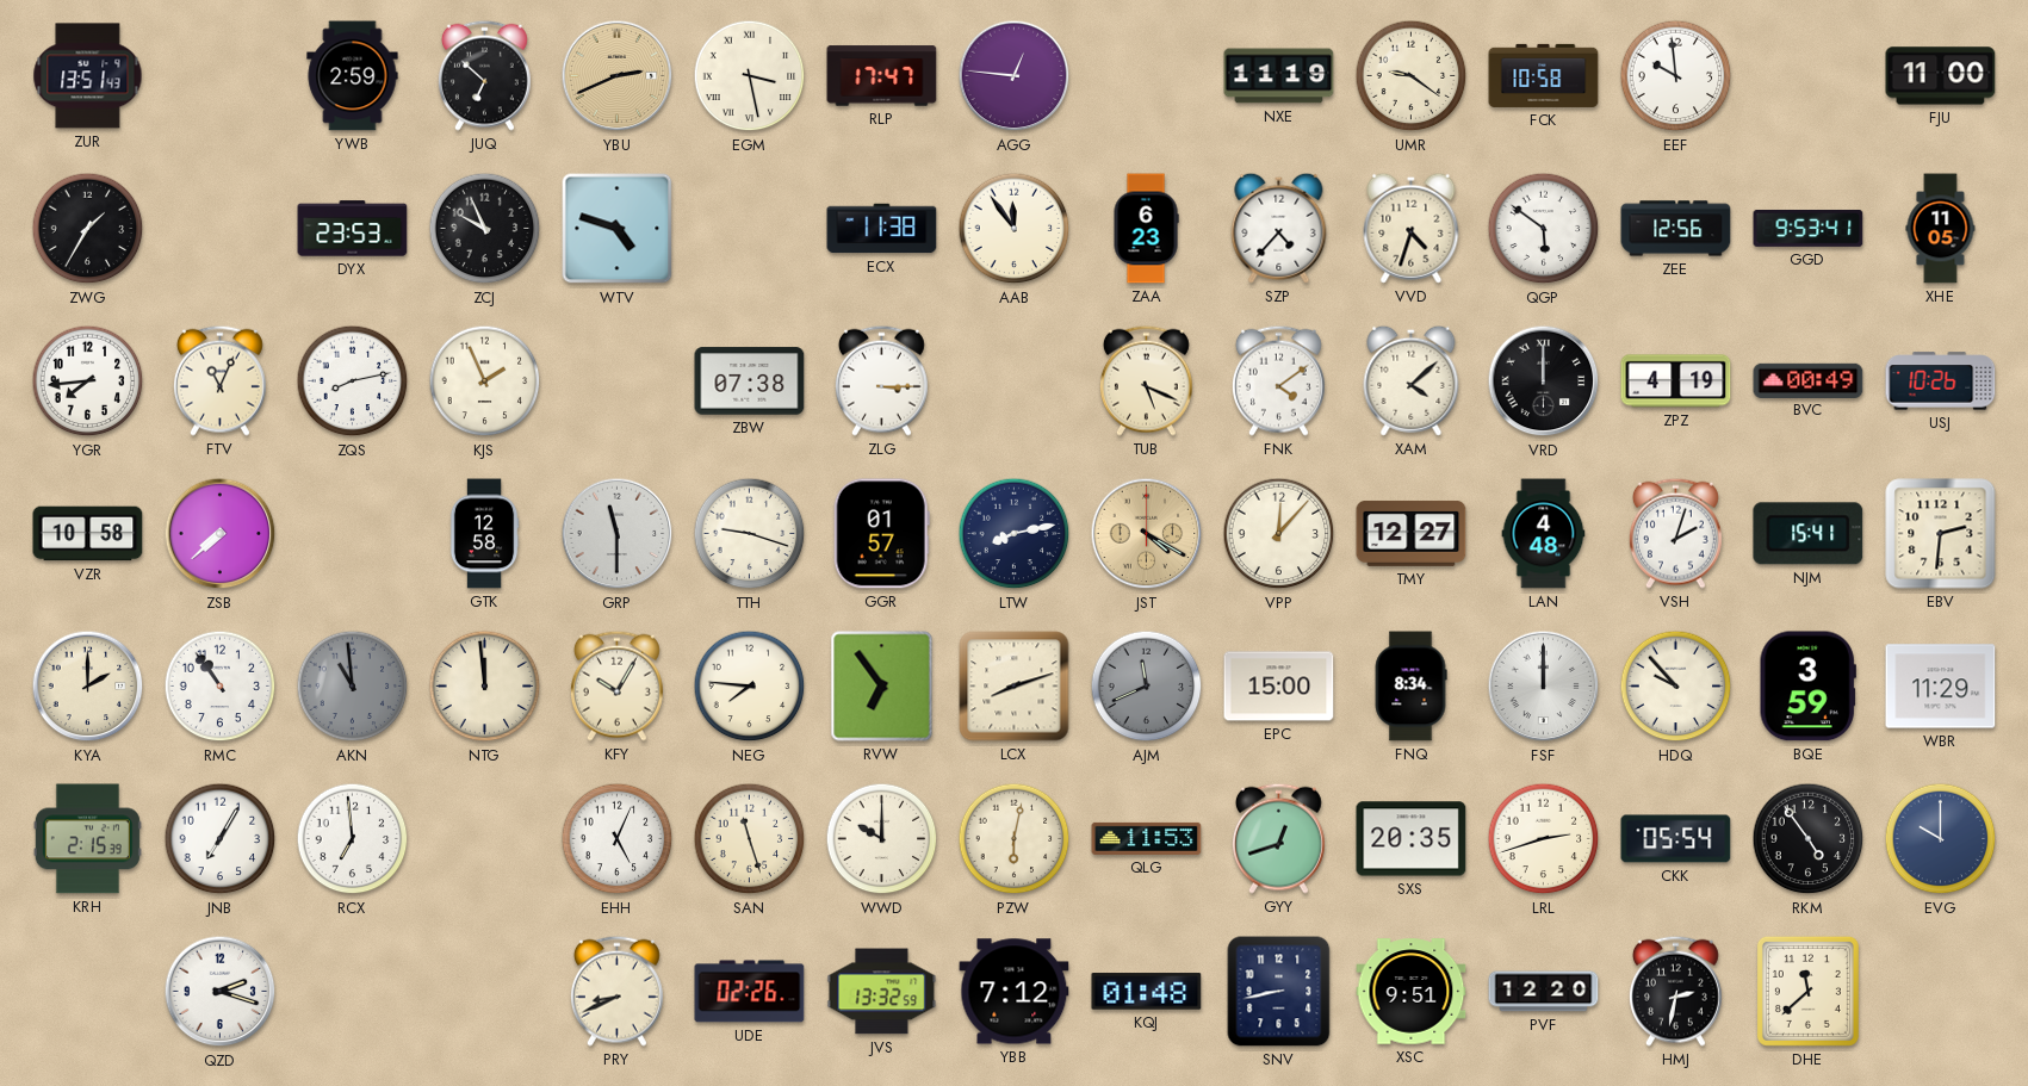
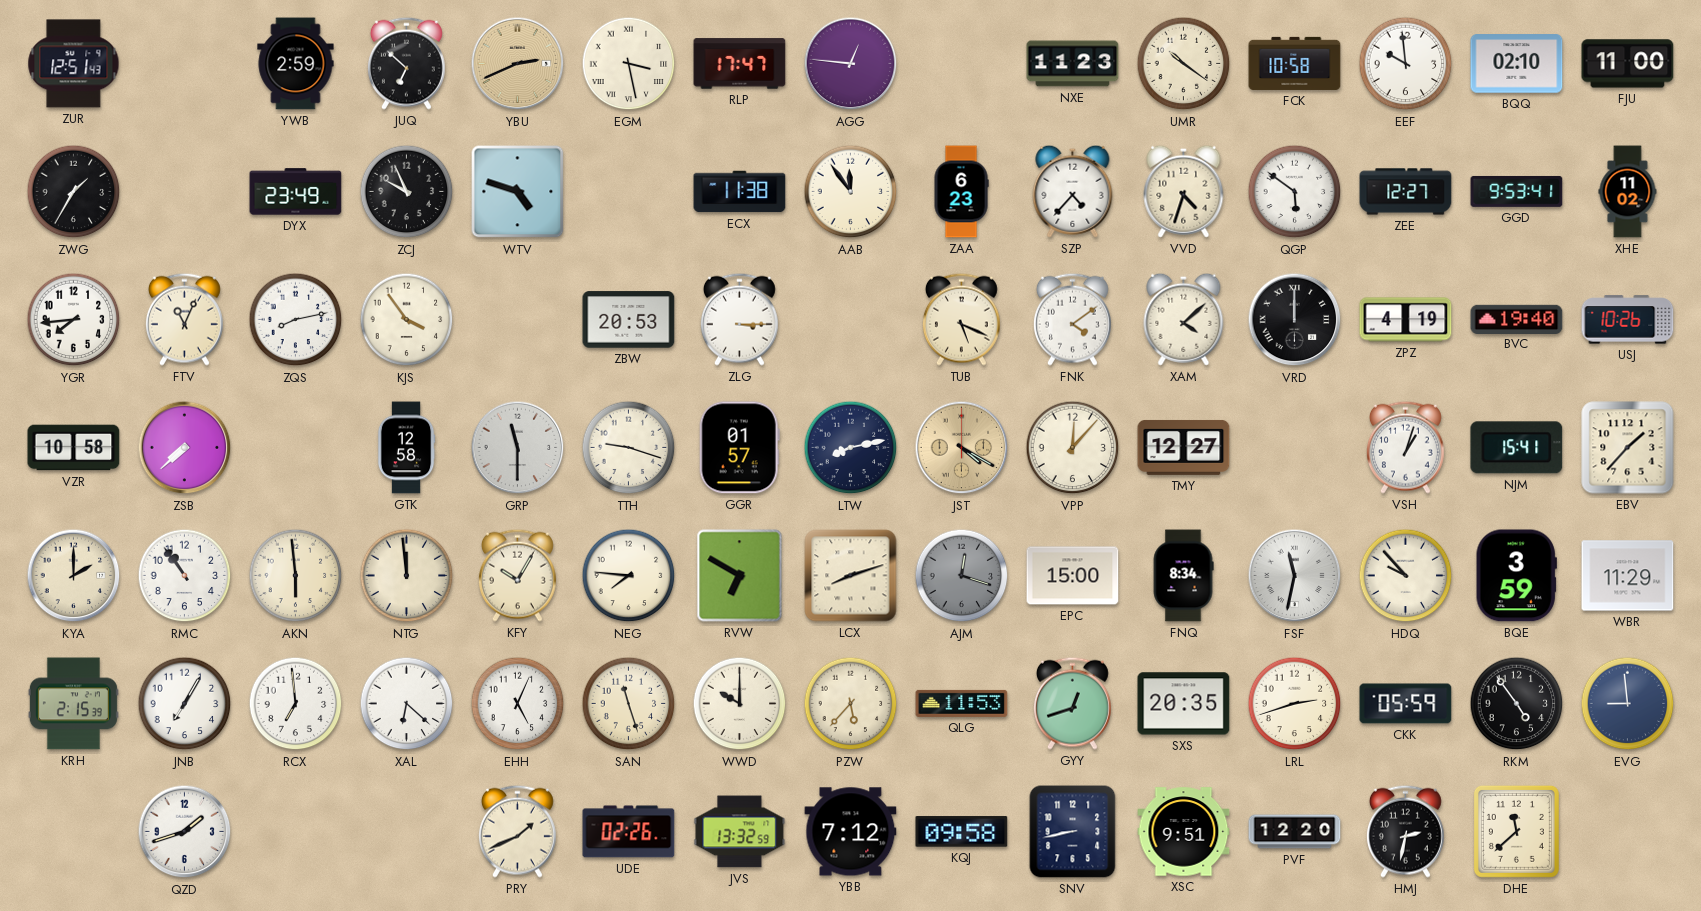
ZUR: 13:51 -> 12:51 (74, 64)
NXE: 11:19 -> 11:23 (1073, 64)
UMR: 9:21 -> 10:21 (1184, 64)
BQQ: none -> 02:10 (1517, 64)
DYX: 23:53 -> 23:49 (296, 192)
ZEE: 12:56 -> 12:27 (1406, 192)
XHE: 11:05 -> 11:02 (1628, 192)
KJS: 1:56 -> 3:54 (407, 320)
ZBW: 07:38 -> 20:53 (629, 320)
BVC: 00:49 -> 19:40 (1517, 319)
LAN: 4:48 -> none (1544, 534)
VSH: 2:03 -> 1:03 (1405, 447)
EBV: 2:31 -> 1:37 (1628, 448)
AKN: 10:59 -> 5:59 (296, 576)
AKN dial: grey -> cream (296, 576)
RVW: 6:54 -> 6:50 (740, 576)
AJM: 11:41 -> 12:18 (962, 576)
FSF: 12:00 -> 11:32 (1295, 576)
XAL: none -> 6:22 (407, 704)
PZW: 6:02 -> 5:37 (851, 704)
CKK: 05:54 -> 05:59 (1406, 704)
EVG: 10:00 -> 8:59 (1628, 704)
QZD: 2:18 -> 1:42 (185, 832)
PRY: 8:41 -> 1:41 (517, 831)
KQJ: 01:48 -> 09:58 (962, 832)
